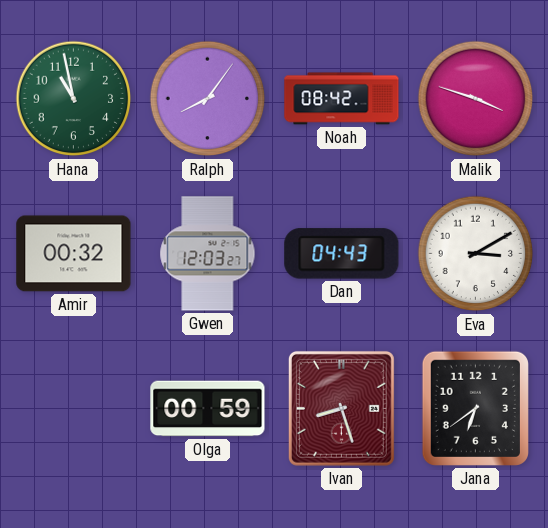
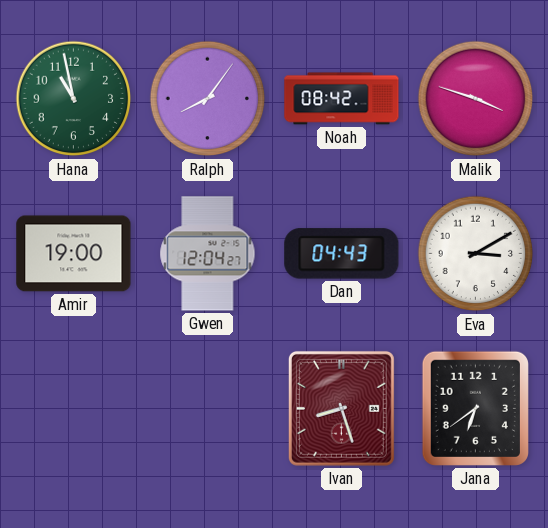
Amir: 00:32 -> 19:00 (74, 254)
Gwen: 12:03 -> 12:04 (208, 254)
Olga: 00:59 -> none (208, 409)
